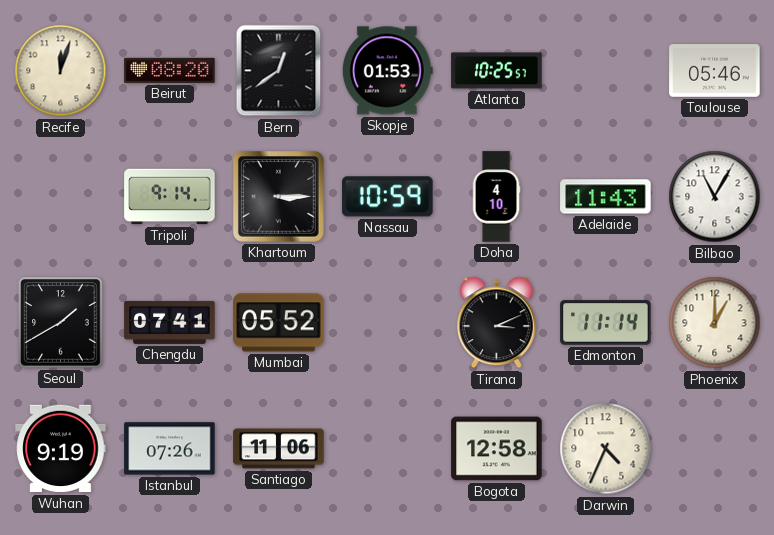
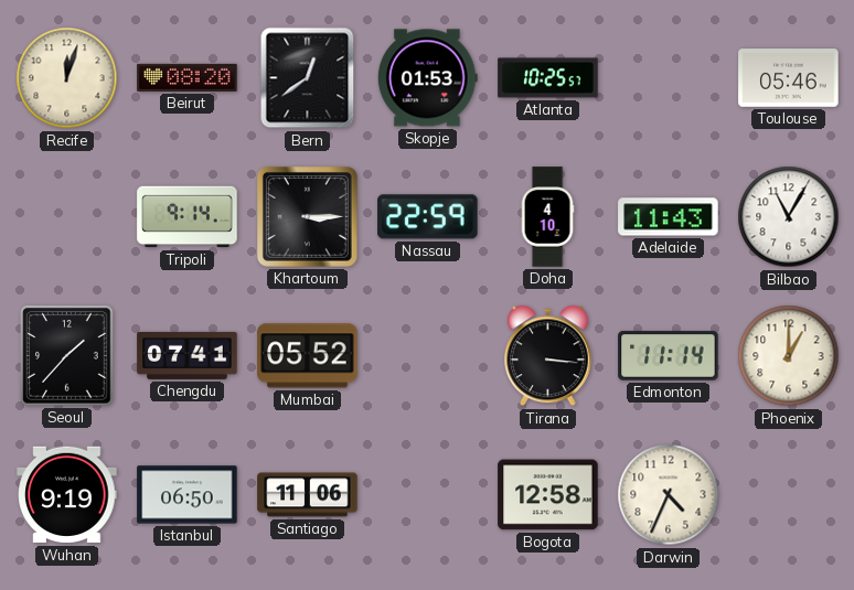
Nassau: 10:59 -> 22:59 (428, 217)
Seoul: 1:40 -> 1:37 (67, 356)
Tirana: 3:11 -> 3:16 (548, 356)
Istanbul: 07:26 -> 06:50 (188, 495)
